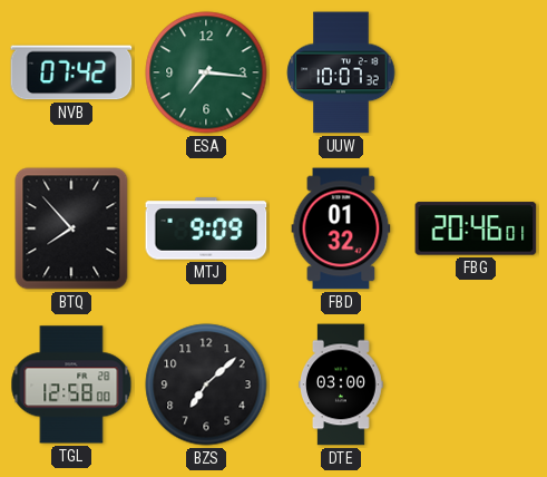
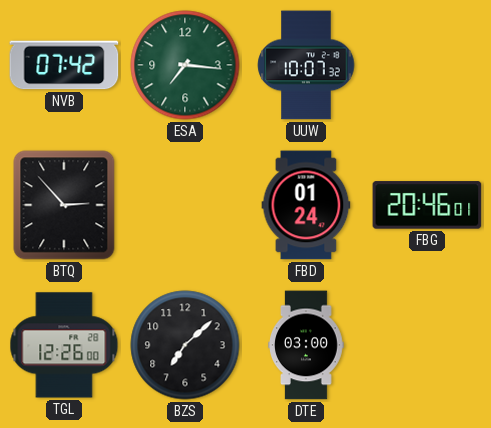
BTQ: 7:53 -> 2:53 (64, 205)
MTJ: 9:09 -> none (206, 228)
FBD: 01:32 -> 01:24 (306, 205)
TGL: 12:58 -> 12:26 (64, 345)
